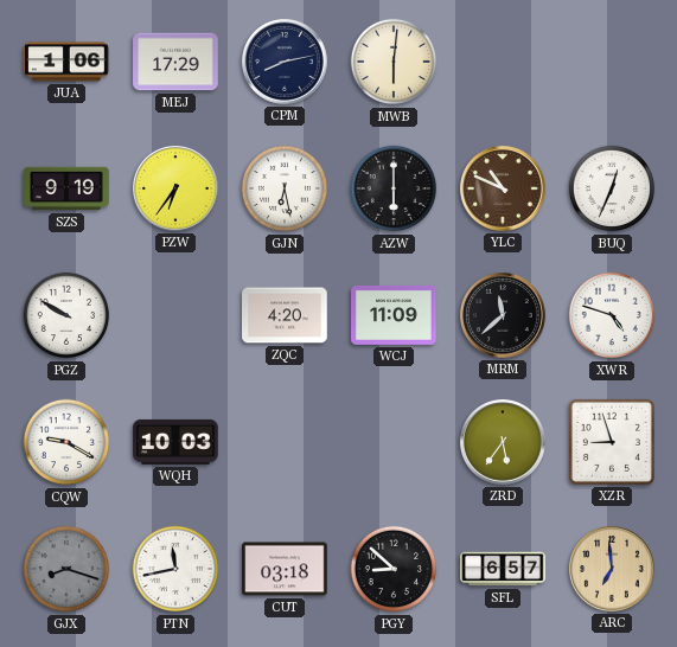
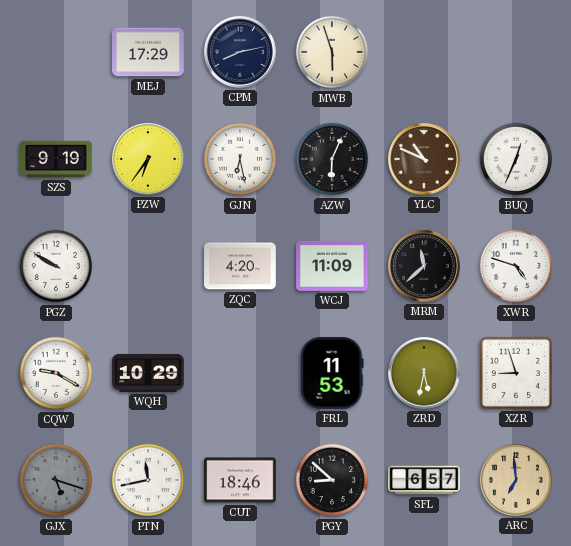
JUA: 1:06 -> none (66, 62)
MWB: 6:01 -> 5:57 (332, 52)
AZW: 6:00 -> 6:04 (332, 159)
WQH: 10:03 -> 10:29 (148, 373)
FRL: none -> 11:53 (332, 373)
ZRD: 5:36 -> 5:32 (425, 374)
GJX: 8:18 -> 5:18 (56, 480)
CUT: 03:18 -> 18:46 (240, 480)
